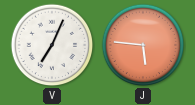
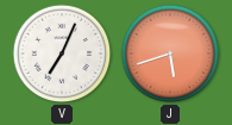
J: 5:46 -> 5:42 (170, 54)
